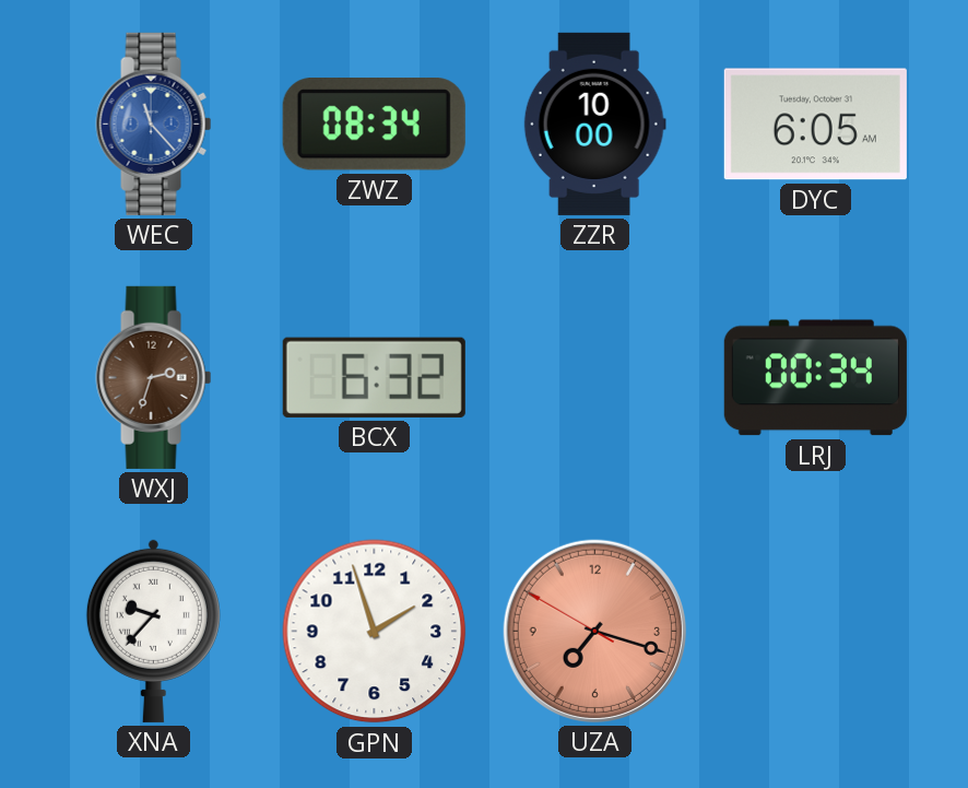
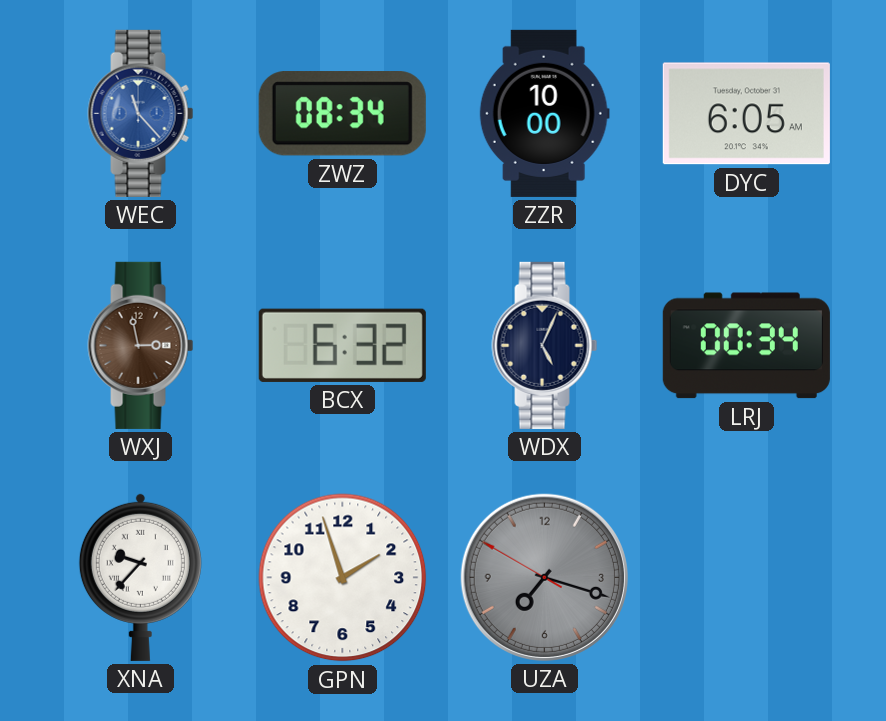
WXJ: 2:33 -> 2:58 (141, 345)
WDX: none -> 5:04 (545, 345)
UZA dial: salmon -> grey (544, 577)
